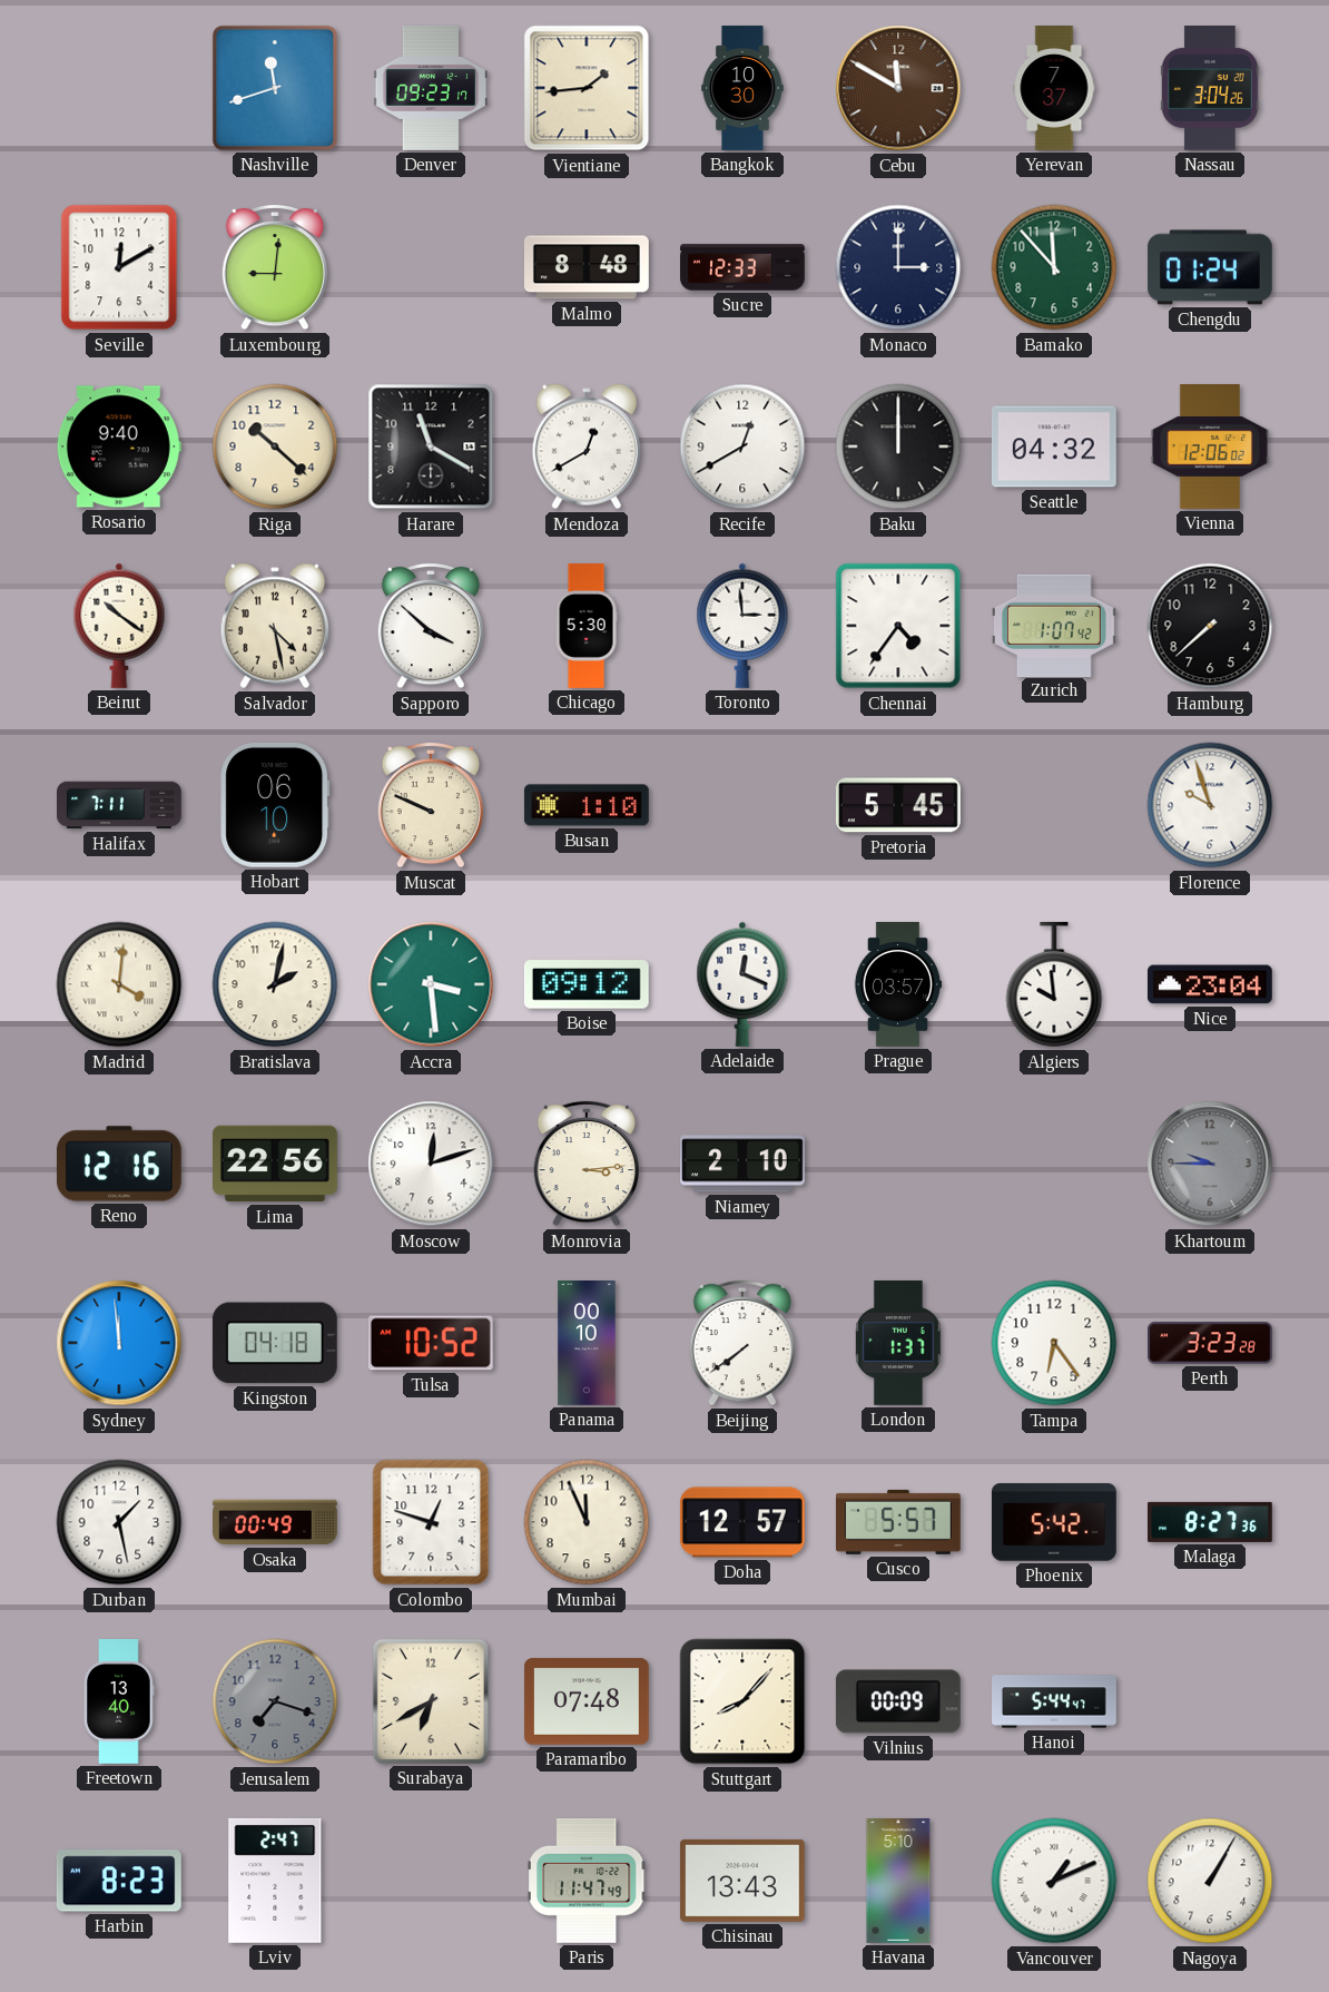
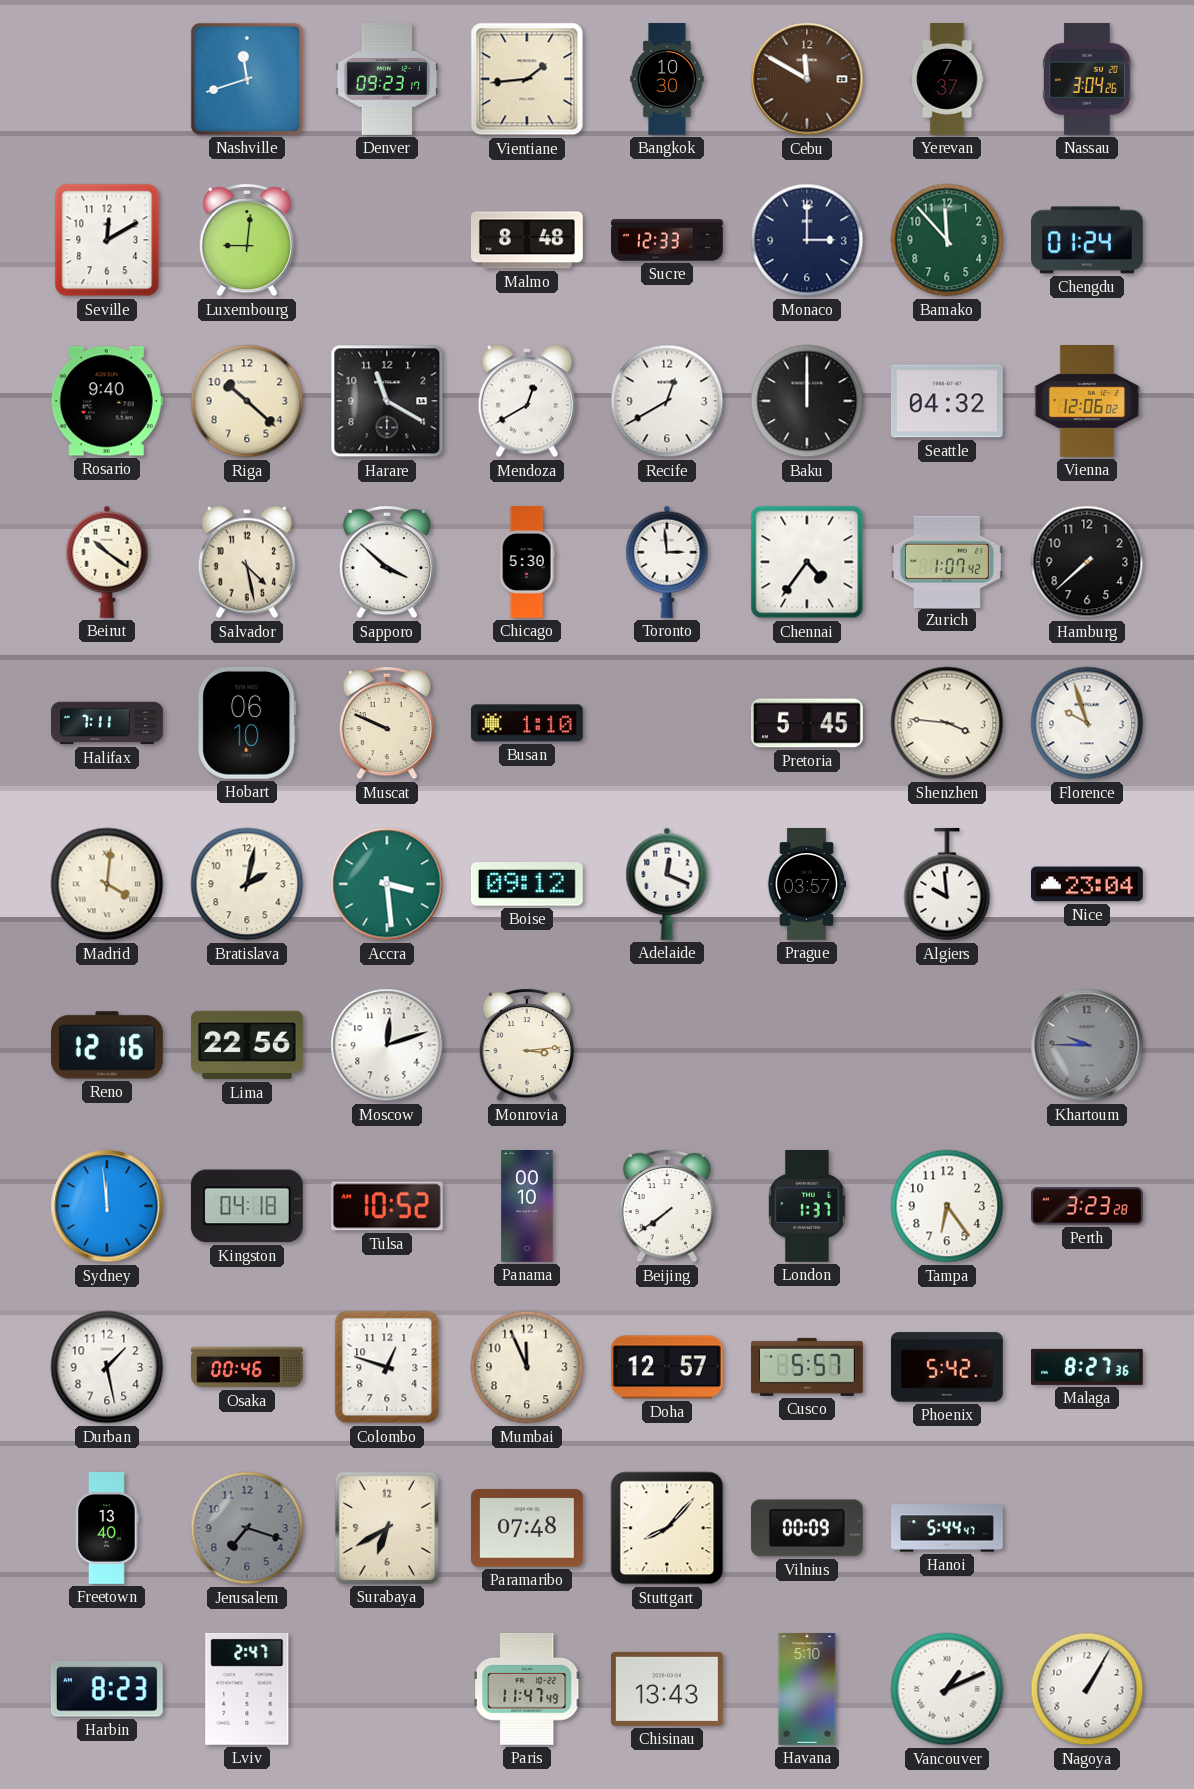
Shenzhen: none -> 3:46 (947, 723)
Niamey: 2:10 -> none (744, 1164)
Osaka: 00:49 -> 00:46 (248, 1367)
